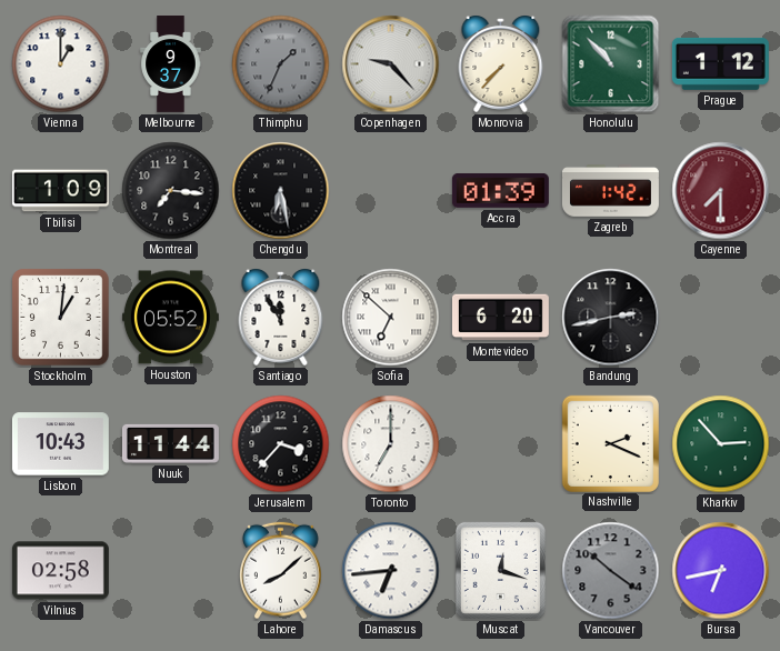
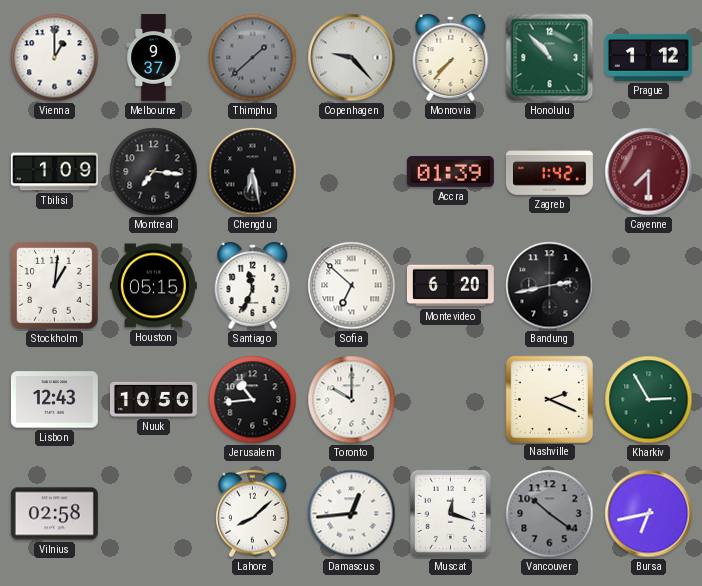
Thimphu: 1:34 -> 1:38 (253, 58)
Houston: 05:52 -> 05:15 (153, 286)
Santiago: 11:55 -> 11:34 (253, 285)
Lisbon: 10:43 -> 12:43 (54, 400)
Nuuk: 11:44 -> 10:50 (153, 399)
Jerusalem: 3:37 -> 10:44 (253, 400)
Toronto: 7:00 -> 10:00 (352, 400)
Kharkiv: 2:53 -> 2:55 (649, 400)
Damascus: 6:44 -> 12:44 (352, 514)
